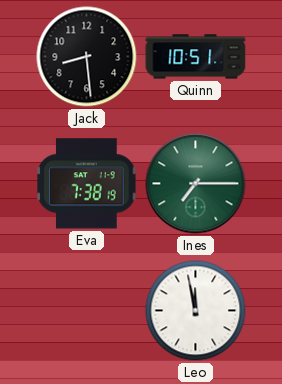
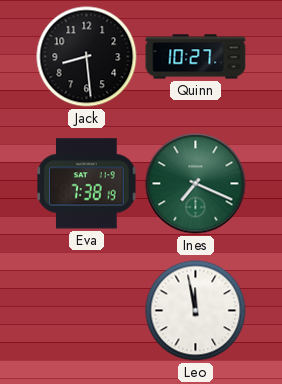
Quinn: 10:51 -> 10:27 (196, 57)
Ines: 7:15 -> 7:19 (196, 184)
